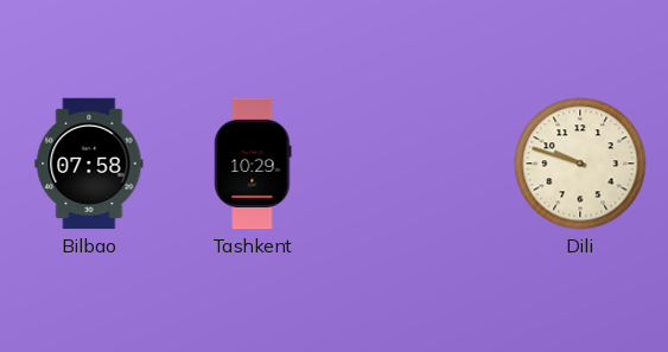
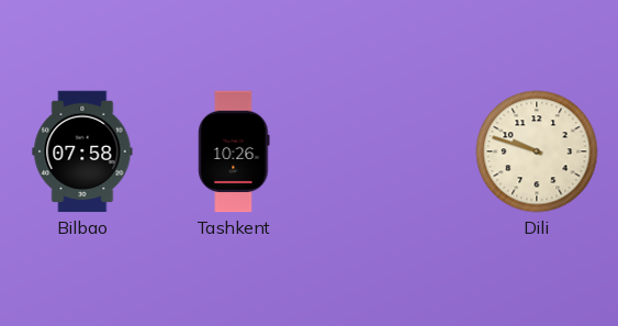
Tashkent: 10:29 -> 10:26 (234, 151)
